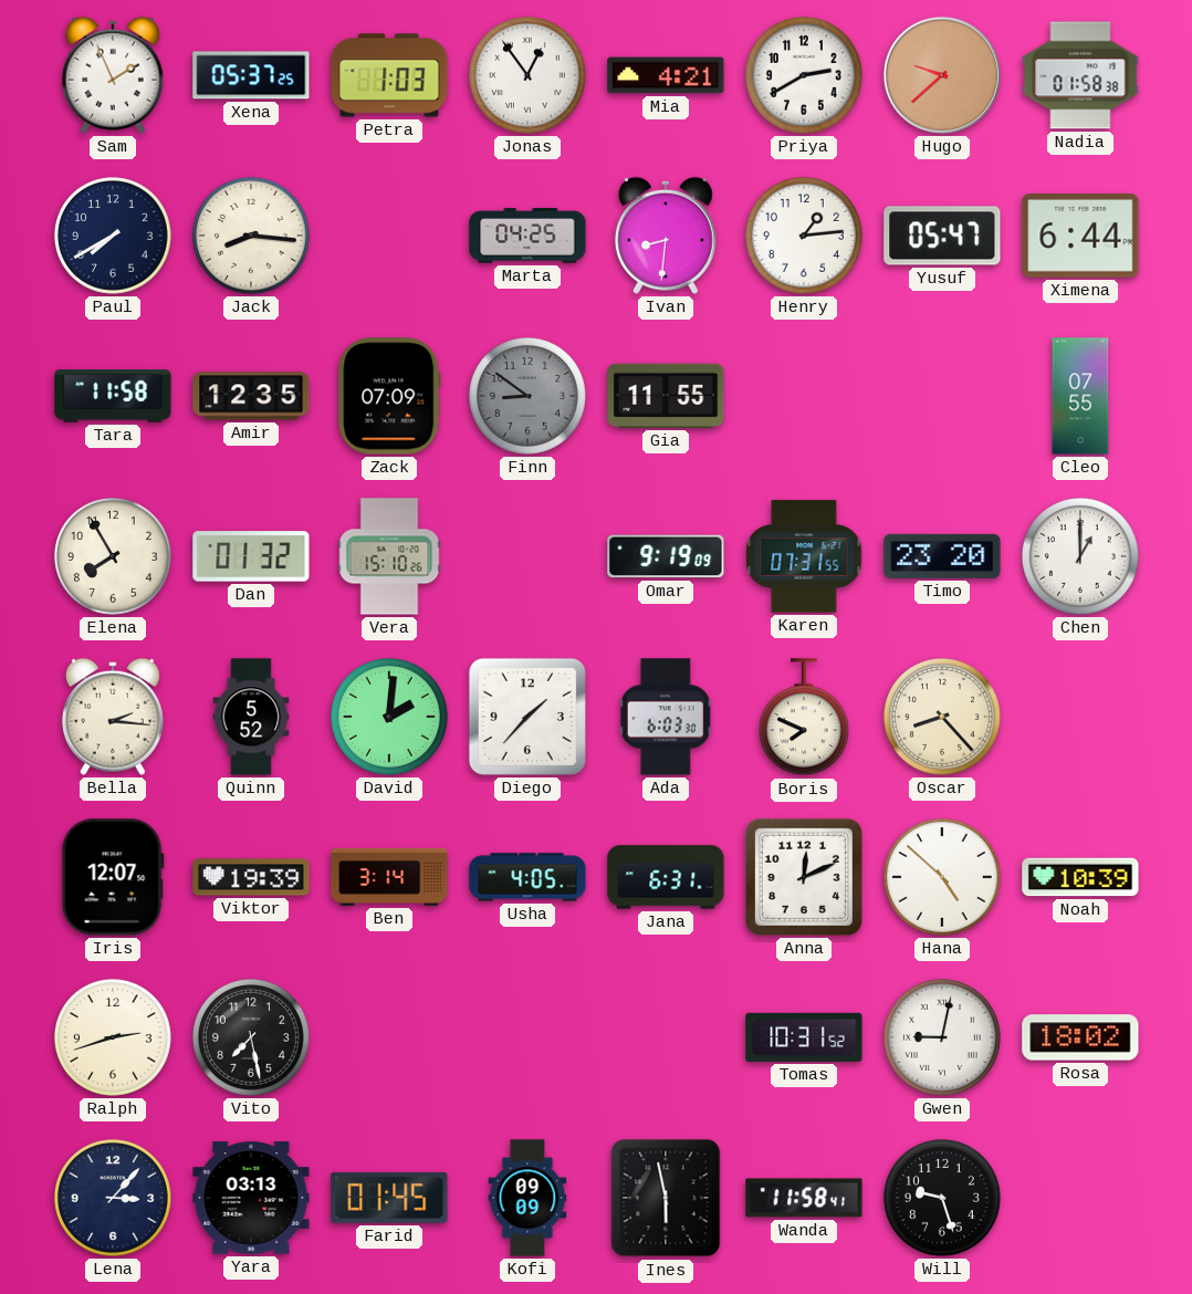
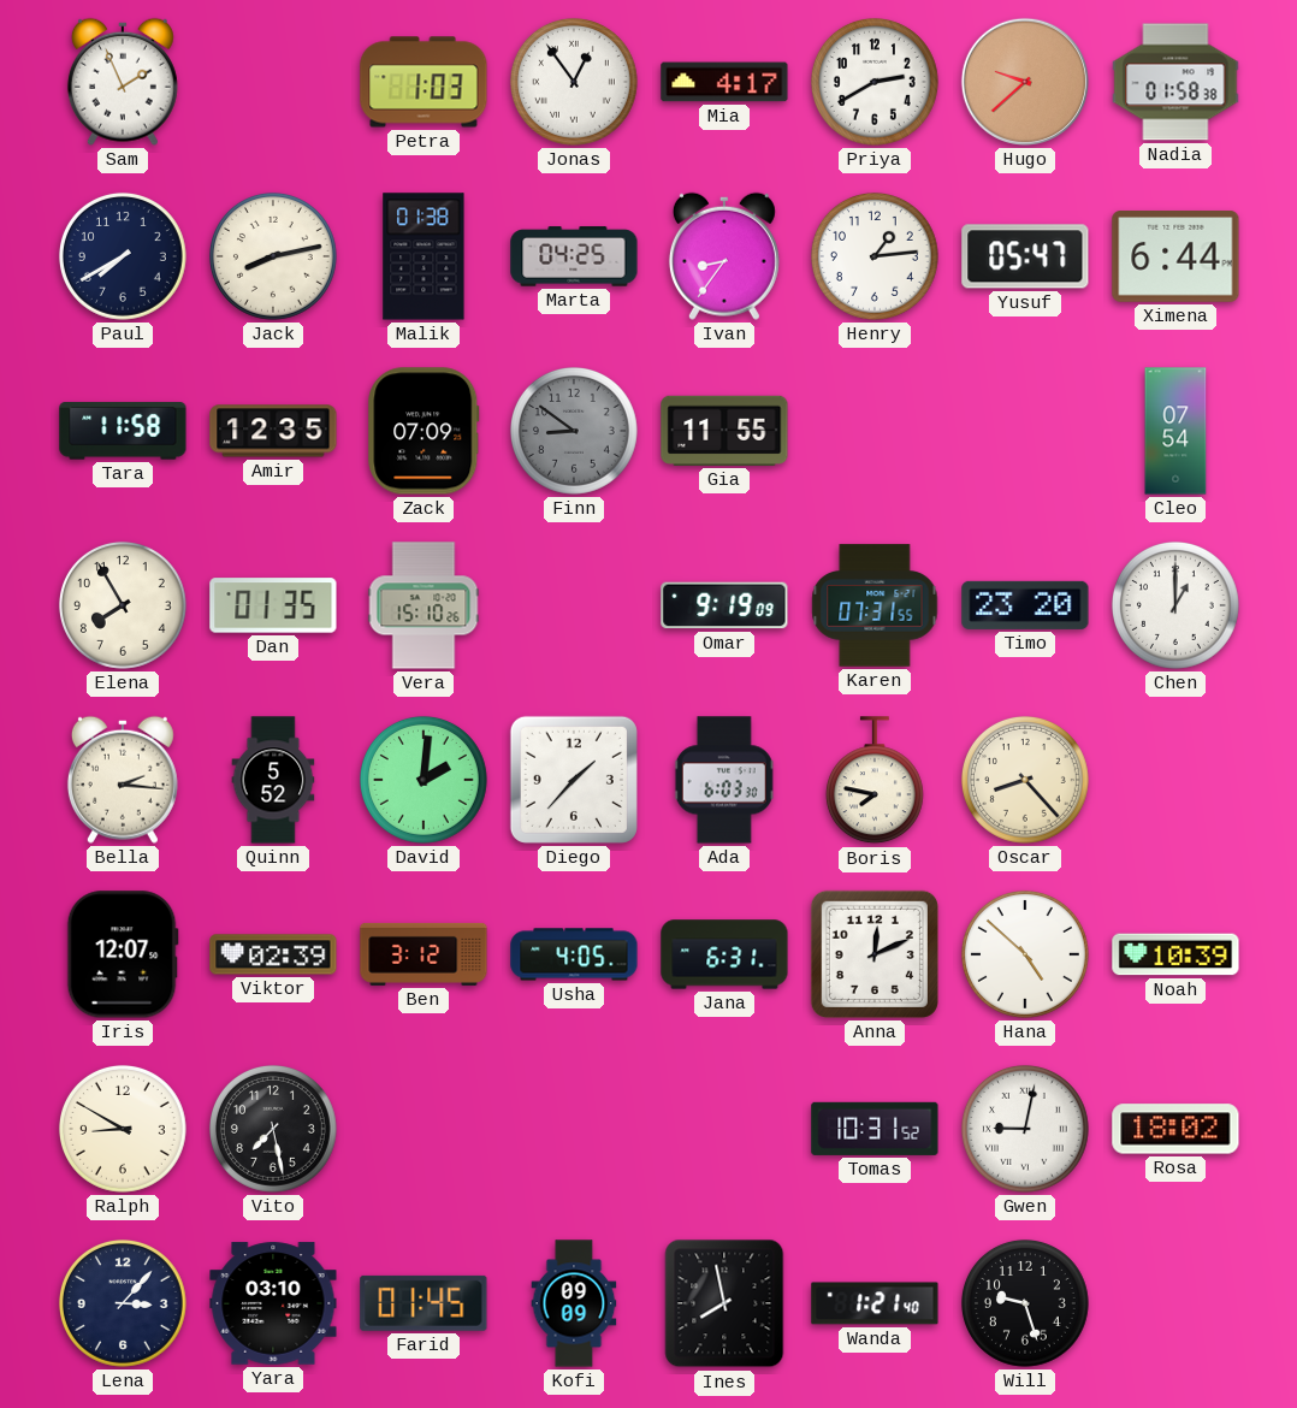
Xena: 05:37 -> none (251, 75)
Mia: 4:21 -> 4:17 (724, 82)
Jack: 8:16 -> 8:13 (273, 256)
Malik: none -> 01:38 (424, 256)
Ivan: 8:31 -> 8:36 (724, 256)
Cleo: 07:55 -> 07:54 (1175, 431)
Dan: 01:32 -> 01:35 (273, 605)
Boris: 7:49 -> 7:47 (875, 781)
Viktor: 19:39 -> 02:39 (273, 954)
Ben: 3:14 -> 3:12 (424, 954)
Ralph: 2:42 -> 8:50 (123, 1129)
Yara: 03:13 -> 03:10 (273, 1303)
Ines: 5:58 -> 7:58 (724, 1303)
Wanda: 11:58 -> 1:21 (875, 1303)
